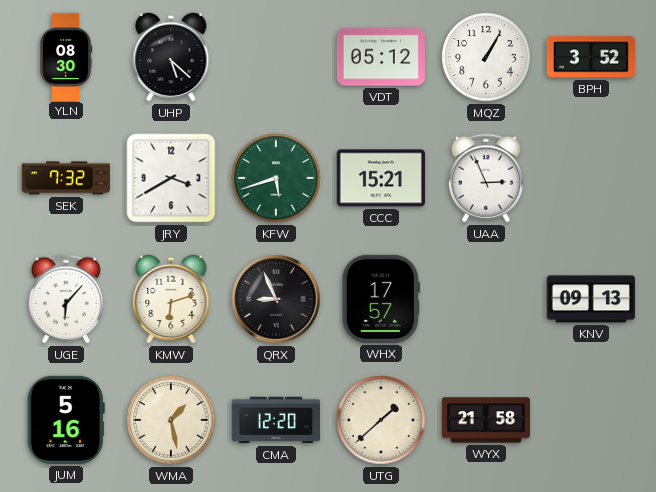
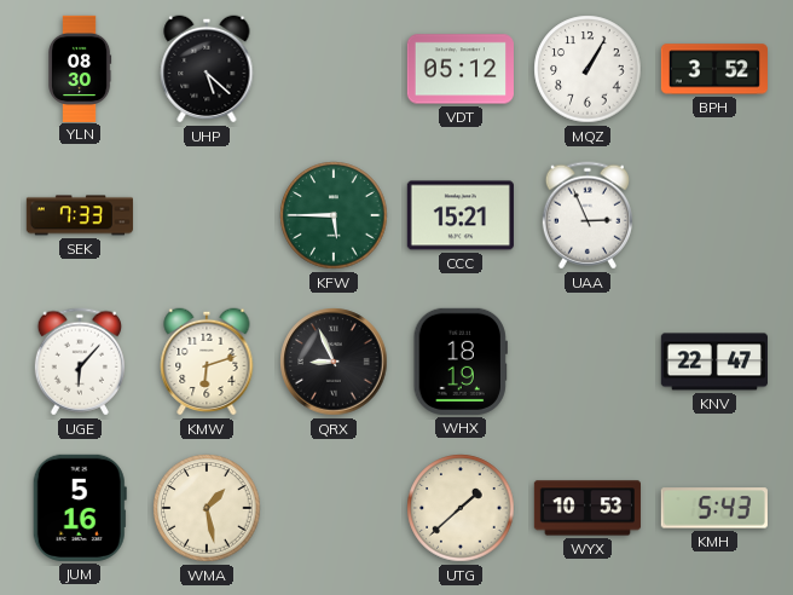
SEK: 7:32 -> 7:33 (80, 215)
JRY: 3:40 -> none (171, 178)
KFW: 5:42 -> 5:45 (334, 215)
WHX: 17:57 -> 18:19 (461, 362)
KNV: 09:13 -> 22:47 (714, 362)
CMA: 12:20 -> none (276, 420)
WYX: 21:58 -> 10:53 (587, 508)
KMH: none -> 5:43 (714, 508)
